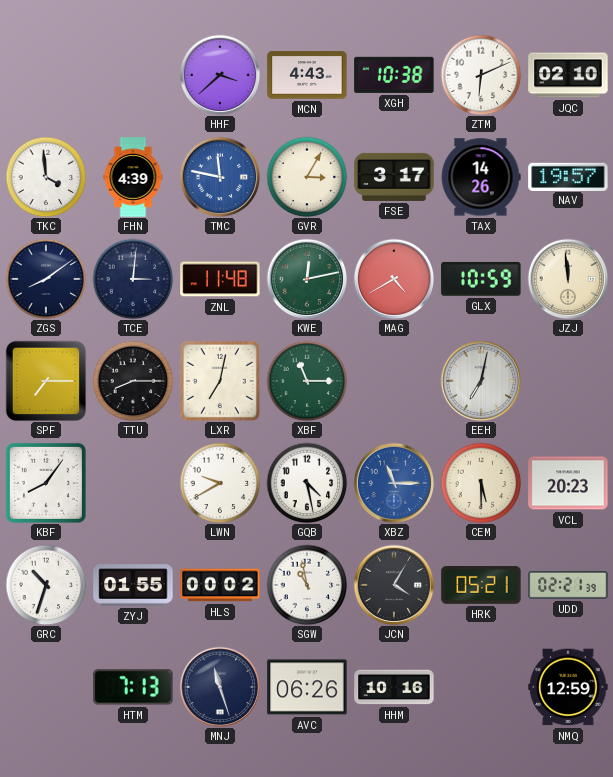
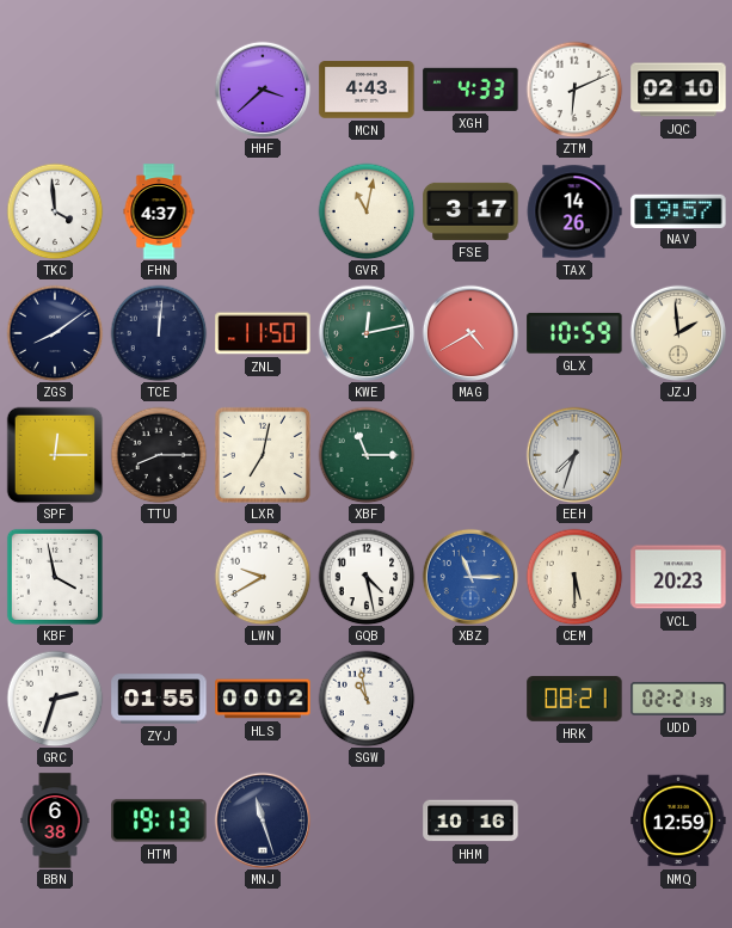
XGH: 10:38 -> 4:33 (470, 90)
FHN: 4:39 -> 4:37 (159, 211)
TMC: 11:47 -> none (220, 177)
GVR: 3:05 -> 11:02 (367, 211)
TCE: 3:01 -> 12:01 (159, 333)
ZNL: 11:48 -> 11:50 (263, 333)
JZJ: 11:59 -> 1:59 (678, 333)
SPF: 7:15 -> 12:15 (55, 455)
EEH: 7:02 -> 7:33 (574, 455)
KBF: 8:06 -> 3:58 (55, 577)
GRC: 10:33 -> 2:33 (55, 699)
JCN: 4:05 -> none (394, 585)
HRK: 05:21 -> 08:21 (574, 699)
BBN: none -> 6:38 (55, 821)
HTM: 7:13 -> 19:13 (159, 821)
AVC: 06:26 -> none (307, 687)
